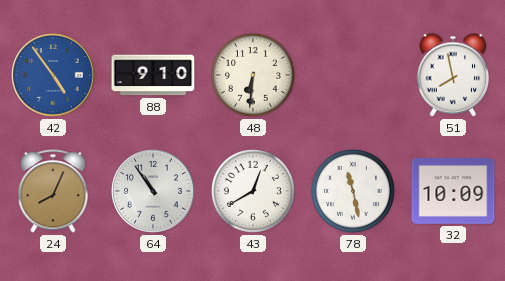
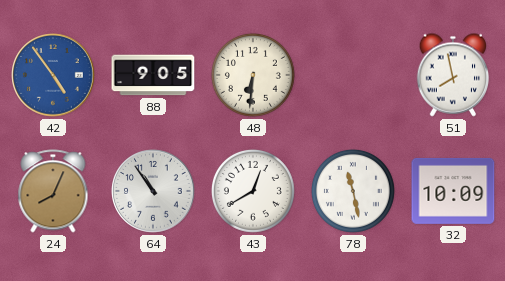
88: 9:10 -> 9:05 (153, 75)
